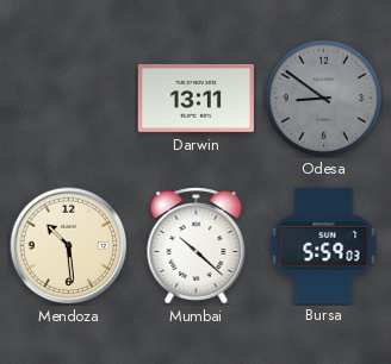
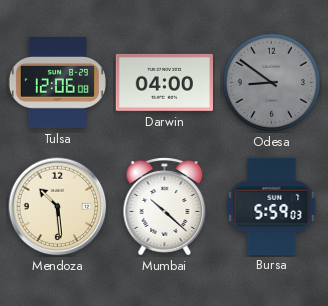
Tulsa: none -> 12:06 (57, 83)
Darwin: 13:11 -> 04:00 (164, 82)
